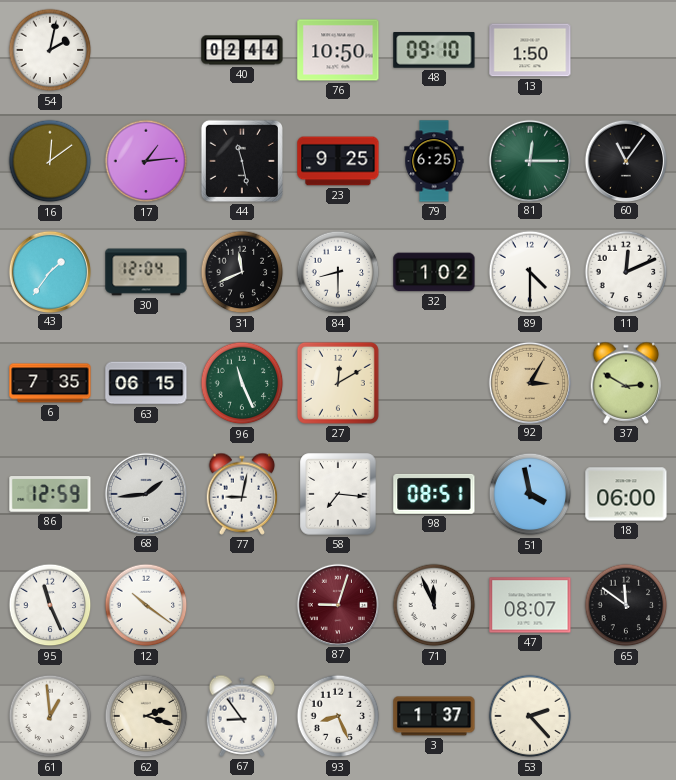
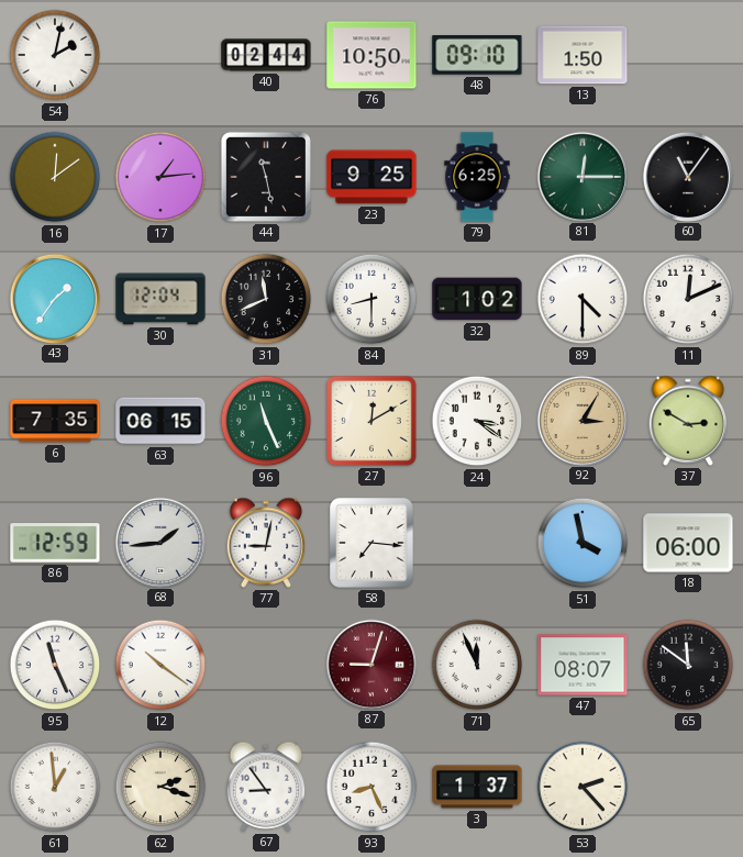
24: none -> 3:21 (477, 421)
98: 08:51 -> none (434, 494)
